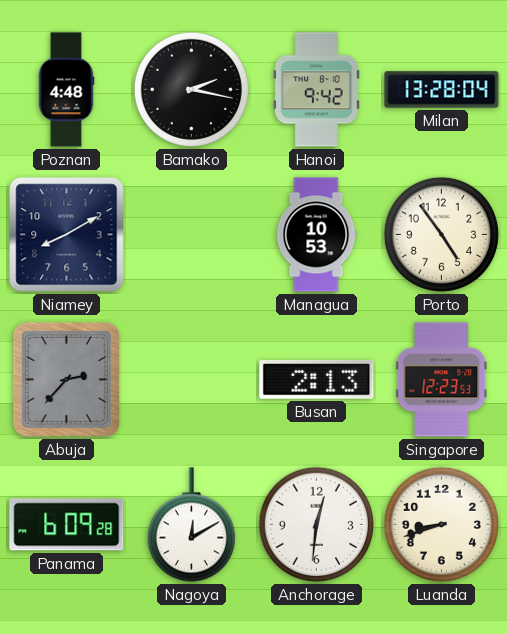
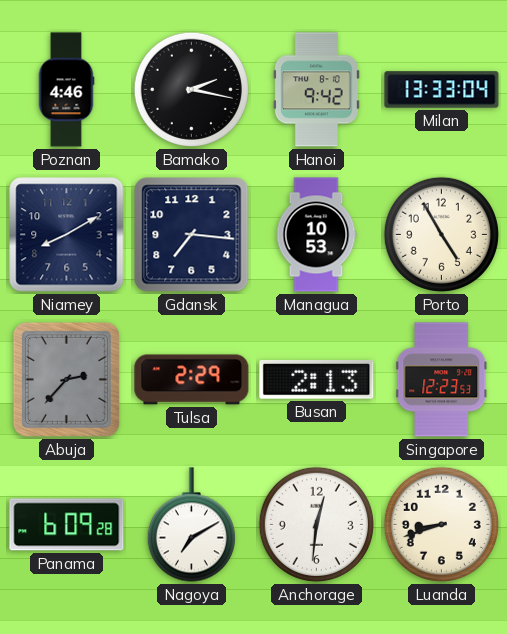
Poznan: 4:48 -> 4:46 (66, 90)
Milan: 13:28 -> 13:33 (442, 90)
Gdansk: none -> 7:16 (192, 235)
Porto: 4:54 -> 4:55 (441, 234)
Tulsa: none -> 2:29 (192, 380)
Nagoya: 12:10 -> 7:10 (191, 525)
